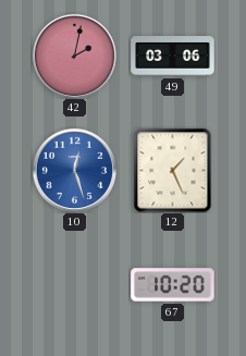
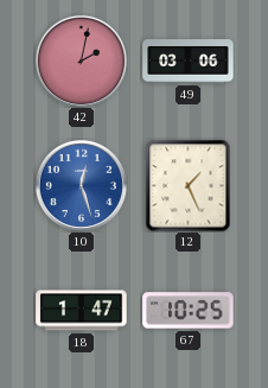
18: none -> 1:47 (82, 311)
67: 10:20 -> 10:25 (189, 311)
